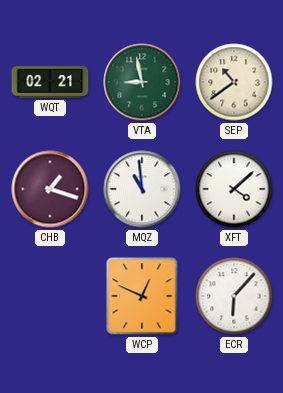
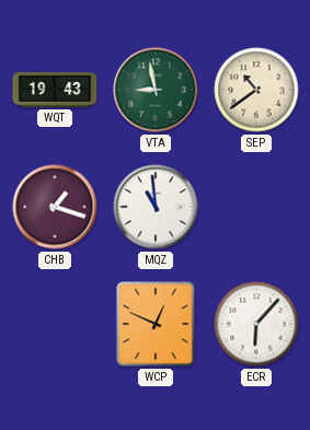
WQT: 02:21 -> 19:43 (55, 90)
XFT: 4:08 -> none (234, 189)
